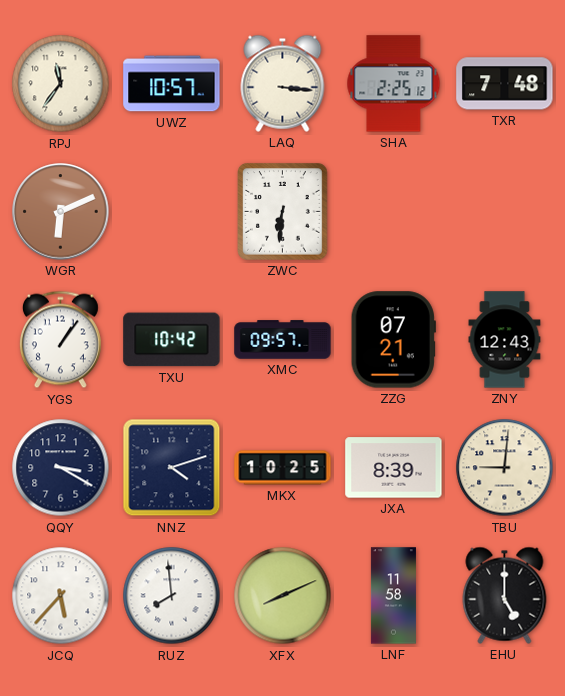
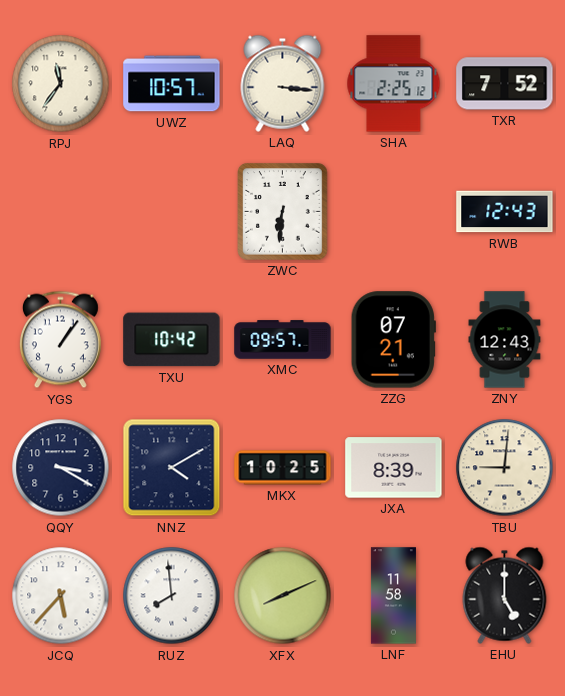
TXR: 7:48 -> 7:52 (505, 84)
WGR: 6:11 -> none (61, 212)
RWB: none -> 12:43 (505, 212)
NNZ: 4:12 -> 4:10 (172, 468)
